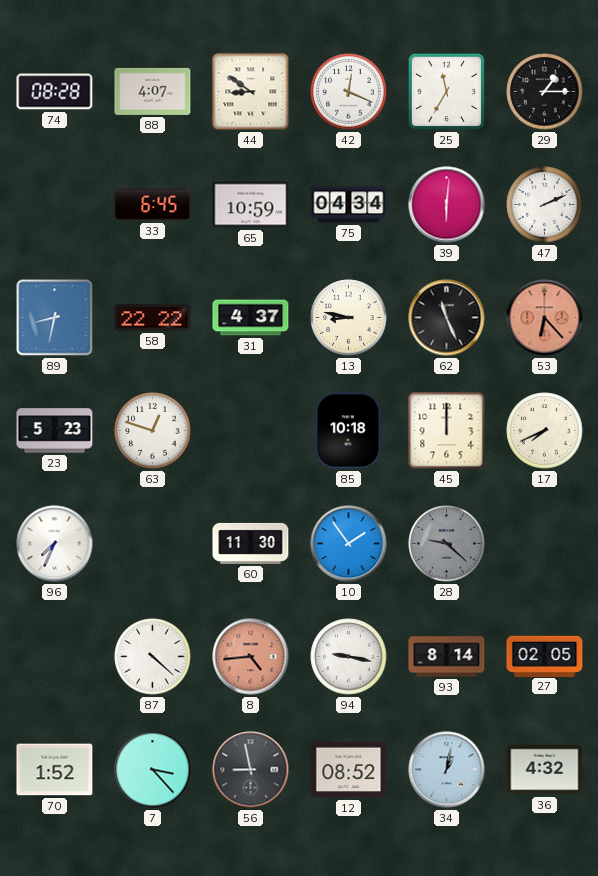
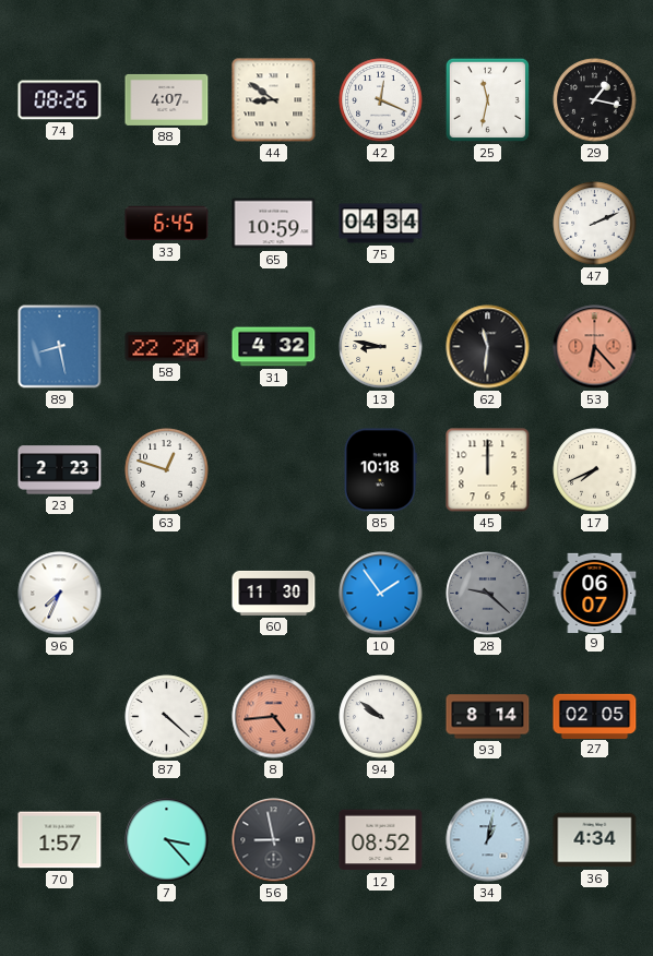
74: 08:28 -> 08:26 (60, 100)
25: 11:35 -> 11:32 (487, 99)
29: 1:15 -> 1:17 (595, 100)
39: 6:01 -> none (447, 205)
89: 8:32 -> 8:28 (60, 347)
58: 22:22 -> 22:20 (167, 347)
31: 4:37 -> 4:32 (274, 347)
62: 11:26 -> 11:31 (488, 347)
23: 5:23 -> 2:23 (60, 470)
9: none -> 06:07 (595, 593)
94: 9:17 -> 9:51 (381, 717)
70: 1:52 -> 1:57 (60, 840)
36: 4:32 -> 4:34 (595, 840)
